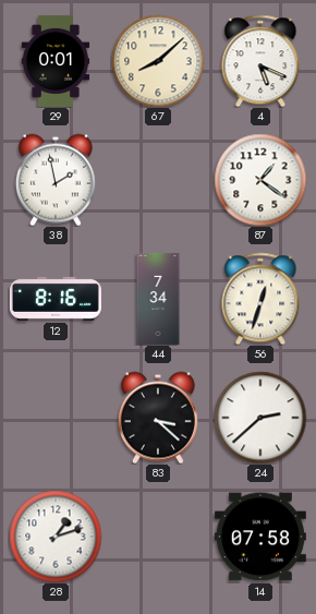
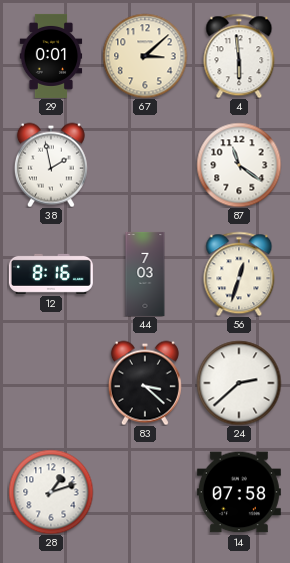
67: 8:08 -> 3:08 (145, 56)
4: 5:19 -> 5:59 (239, 56)
87: 1:21 -> 11:21 (239, 165)
44: 7:34 -> 7:03 (145, 274)
